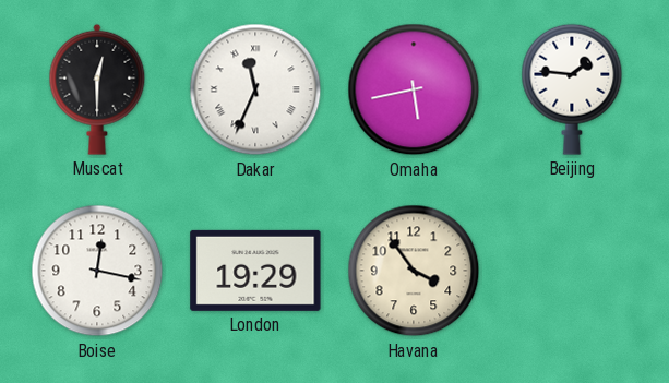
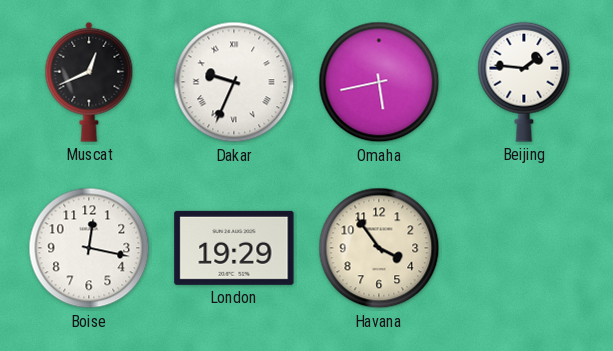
Muscat: 12:30 -> 12:41 (89, 82)
Dakar: 11:34 -> 9:34 (234, 82)
